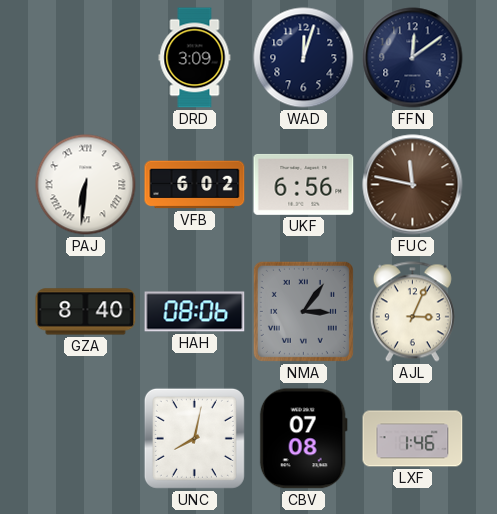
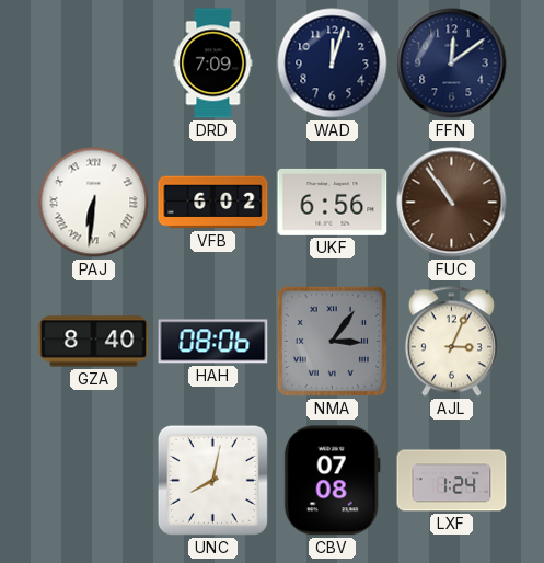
DRD: 3:09 -> 7:09 (213, 64)
FUC: 11:47 -> 10:54 (452, 203)
LXF: 1:46 -> 1:24 (452, 481)
